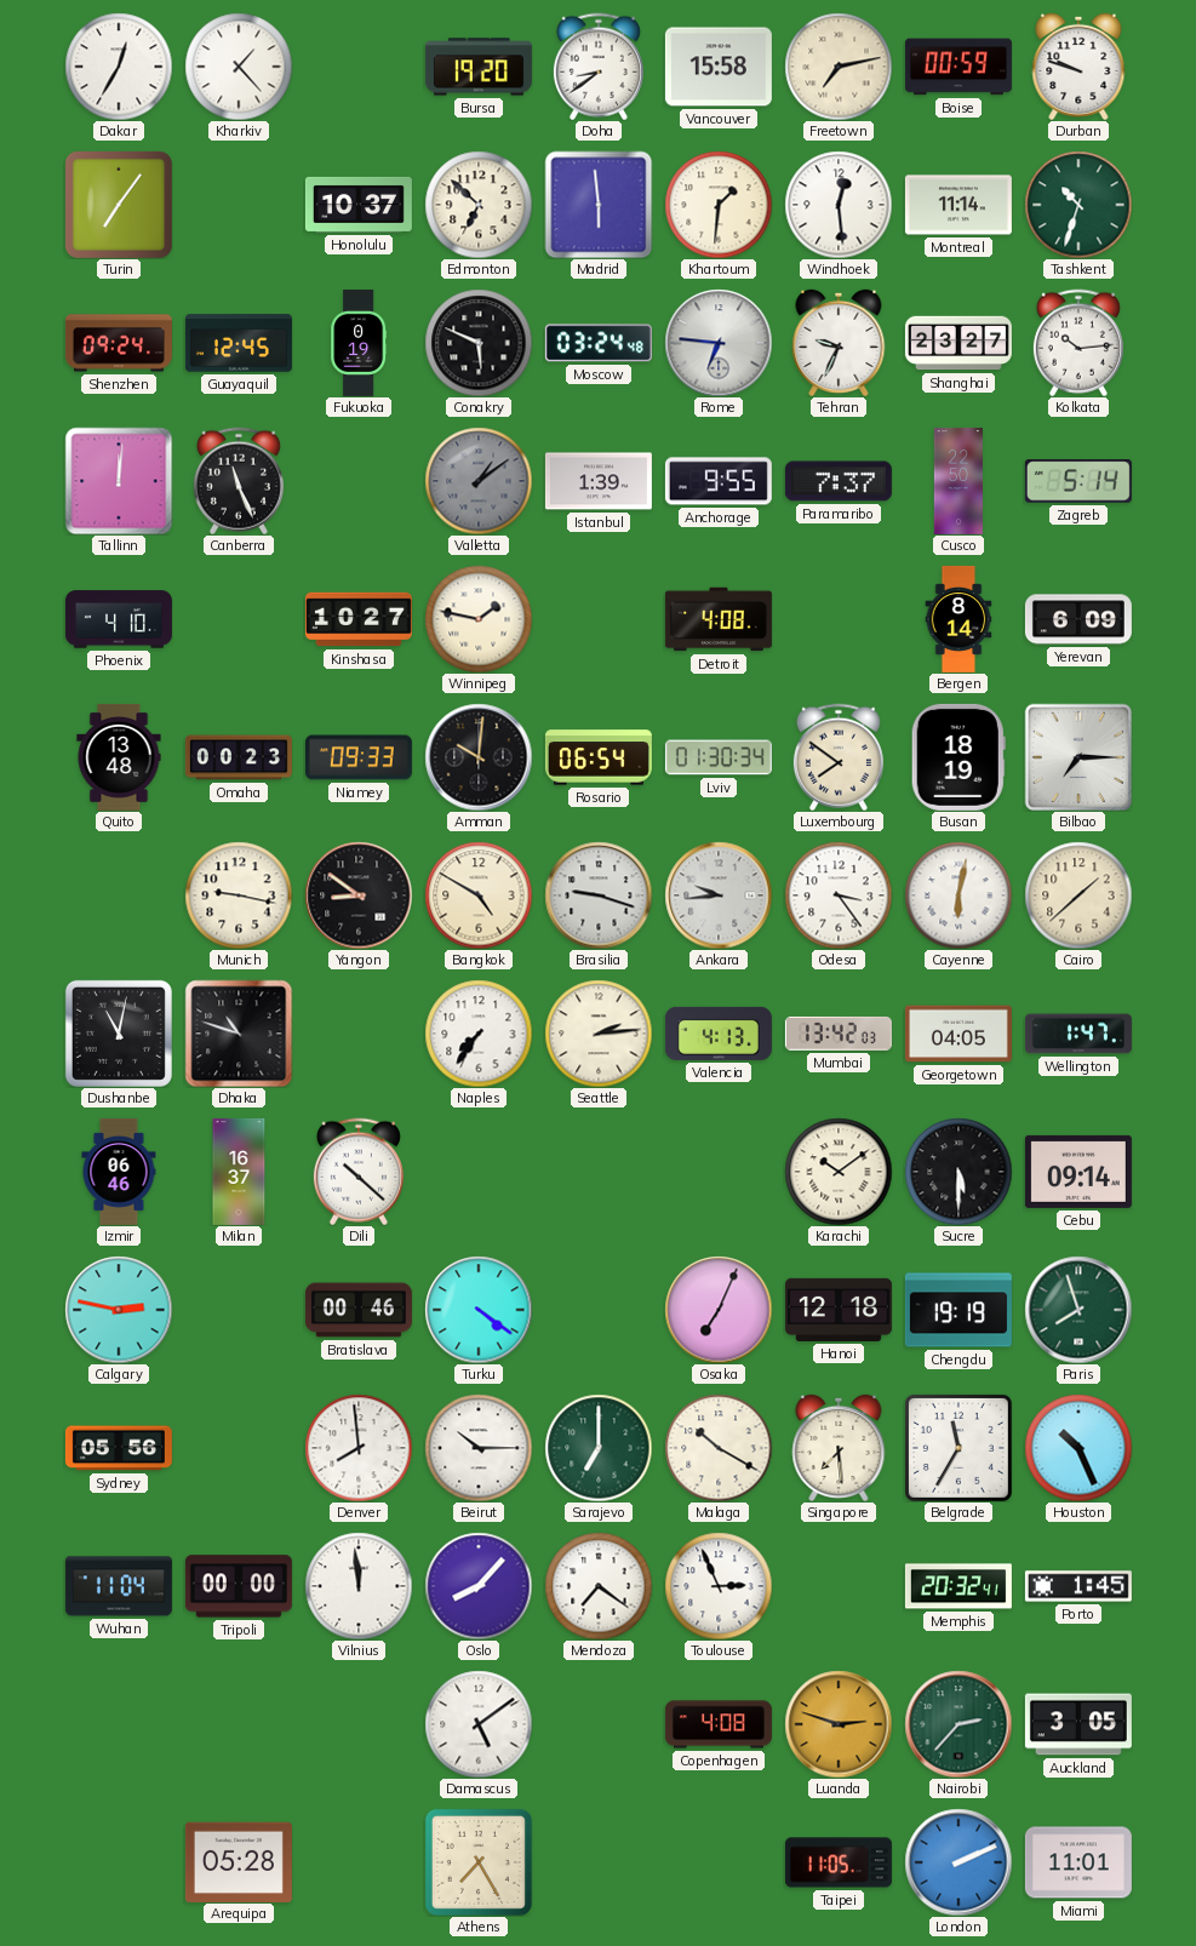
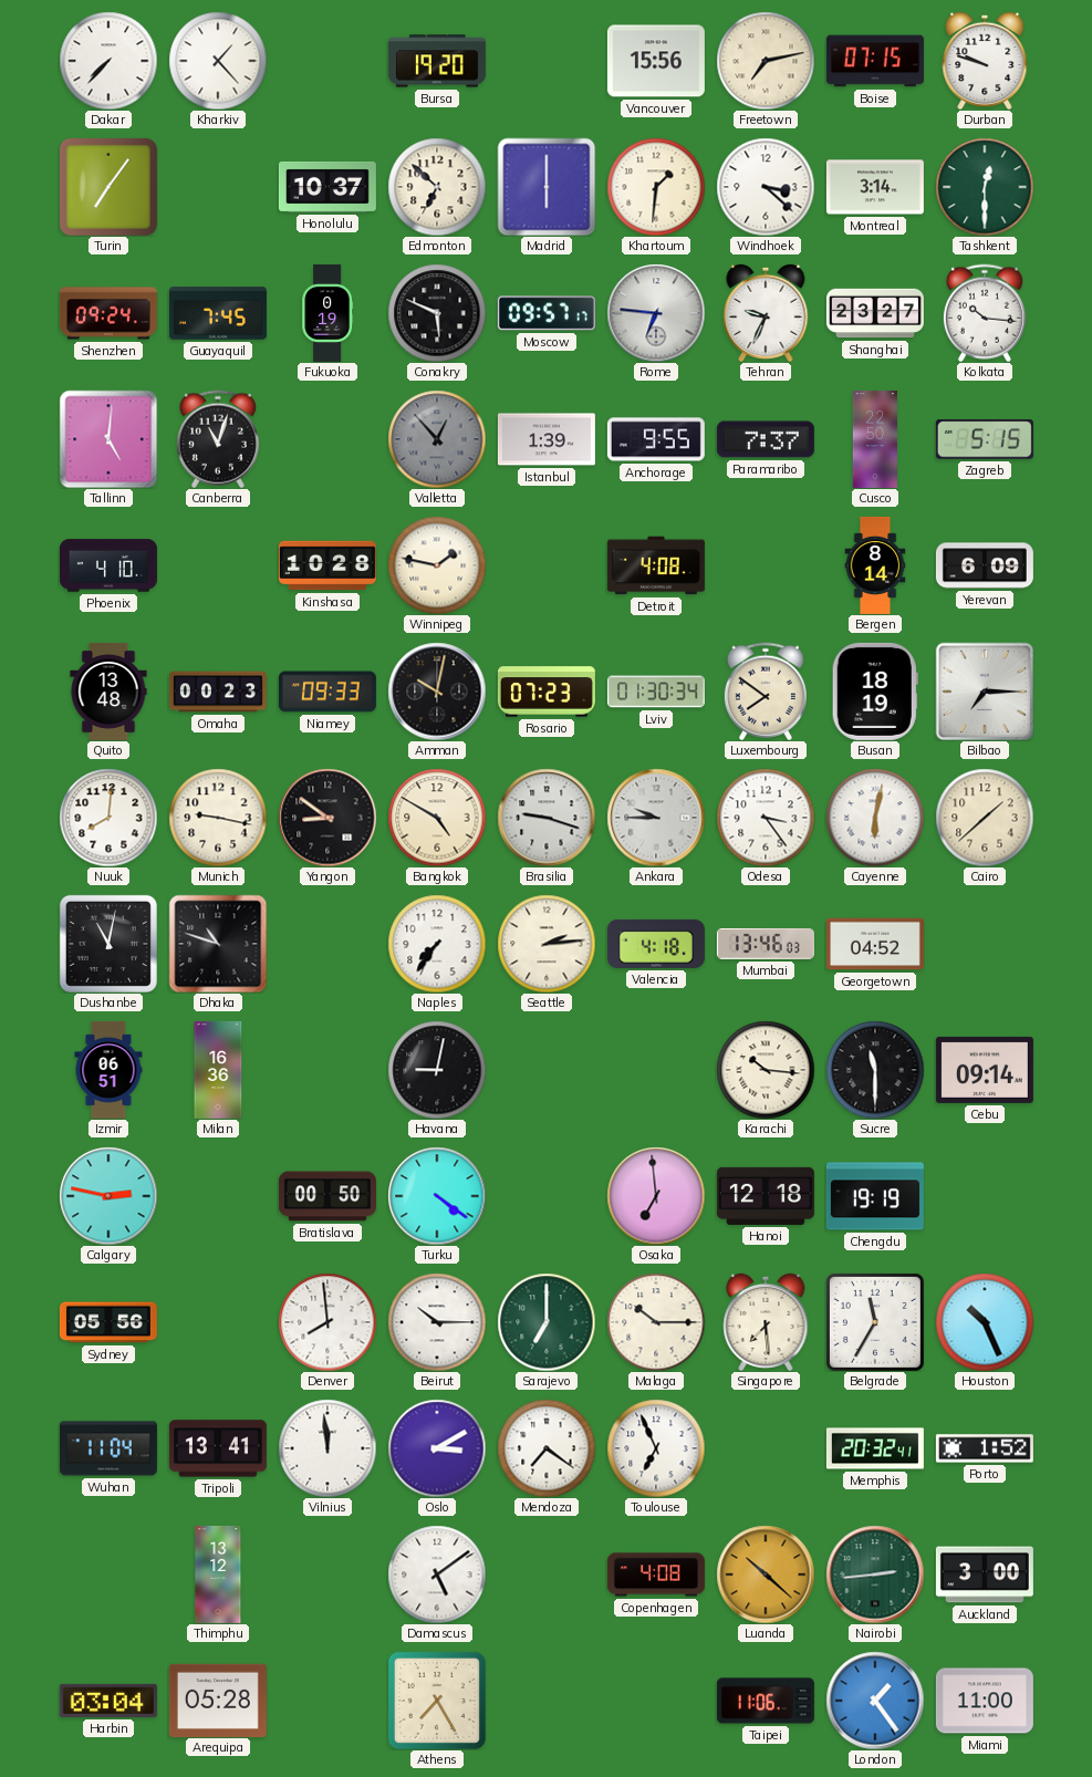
Dakar: 12:35 -> 7:37 (108, 61)
Doha: 8:39 -> none (599, 67)
Vancouver: 15:58 -> 15:56 (656, 61)
Boise: 00:59 -> 07:15 (875, 61)
Madrid: 5:59 -> 6:00 (547, 187)
Windhoek: 12:29 -> 3:22 (766, 187)
Montreal: 11:14 -> 3:14 (875, 187)
Tashkent: 10:33 -> 12:30 (985, 187)
Guayaquil: 12:45 -> 7:45 (218, 313)
Moscow: 03:24 -> 09:57 (547, 313)
Kolkata: 10:14 -> 10:16 (985, 313)
Tallinn: 12:01 -> 5:01 (108, 439)
Canberra: 11:26 -> 11:03 (218, 439)
Valletta: 1:09 -> 12:53 (437, 439)
Zagreb: 5:14 -> 5:15 (985, 439)
Kinshasa: 10:27 -> 10:28 (327, 565)
Amman: 10:01 -> 10:02 (437, 692)
Rosario: 06:54 -> 07:23 (547, 692)
Nuuk: none -> 8:01 (108, 818)
Ankara: 9:44 -> 9:45 (656, 818)
Valencia: 4:13 -> 4:18 (656, 944)
Mumbai: 13:42 -> 13:46 (766, 944)
Georgetown: 04:05 -> 04:52 (875, 944)
Wellington: 1:47 -> none (1078, 1034)
Izmir: 06:46 -> 06:51 (108, 1070)
Milan: 16:37 -> 16:36 (218, 1070)
Dili: 10:22 -> none (359, 1172)
Havana: none -> 9:02 (437, 1070)
Karachi: 10:09 -> 10:16 (766, 1070)
Sucre: 5:30 -> 11:30 (875, 1070)
Bratislava: 00:46 -> 00:50 (327, 1196)
Osaka: 7:04 -> 6:59 (656, 1196)
Paris: 7:57 -> none (1078, 1310)
Malaga: 10:20 -> 10:15 (656, 1322)
Tripoli: 00:00 -> 13:41 (218, 1448)
Oslo: 8:07 -> 3:10 (437, 1448)
Toulouse: 2:56 -> 6:56 (656, 1448)
Porto: 1:45 -> 1:52 (985, 1448)
Thimphu: none -> 13:12 (218, 1575)
Luanda: 2:48 -> 10:22 (766, 1575)
Nairobi: 2:37 -> 2:44 (875, 1575)
Auckland: 3:05 -> 3:00 (985, 1575)
Harbin: none -> 03:04 (108, 1701)
Taipei: 11:05 -> 11:06 (766, 1701)
London: 2:11 -> 1:24 (875, 1701)
Miami: 11:01 -> 11:00 (985, 1701)
